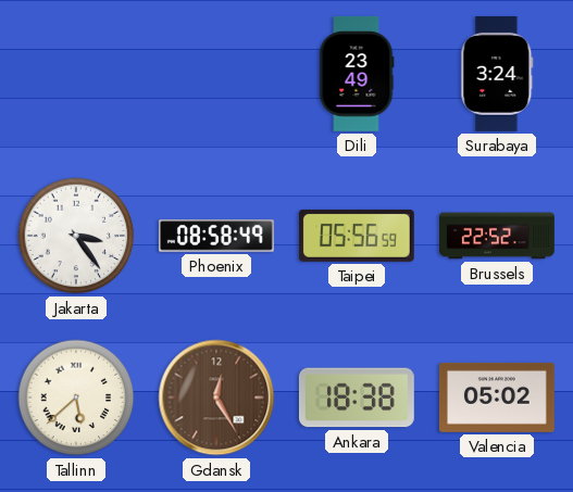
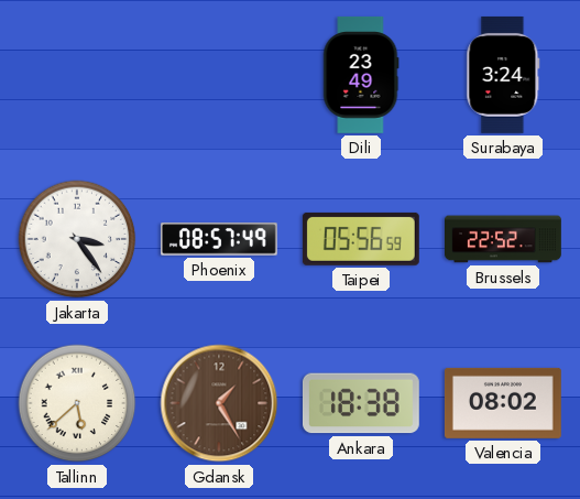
Phoenix: 08:58 -> 08:57 (220, 239)
Gdansk: 12:25 -> 1:25 (219, 403)
Valencia: 05:02 -> 08:02 (503, 403)
